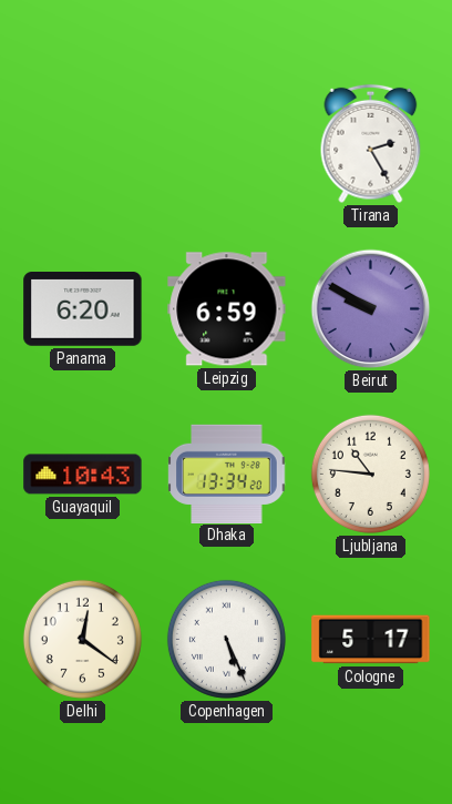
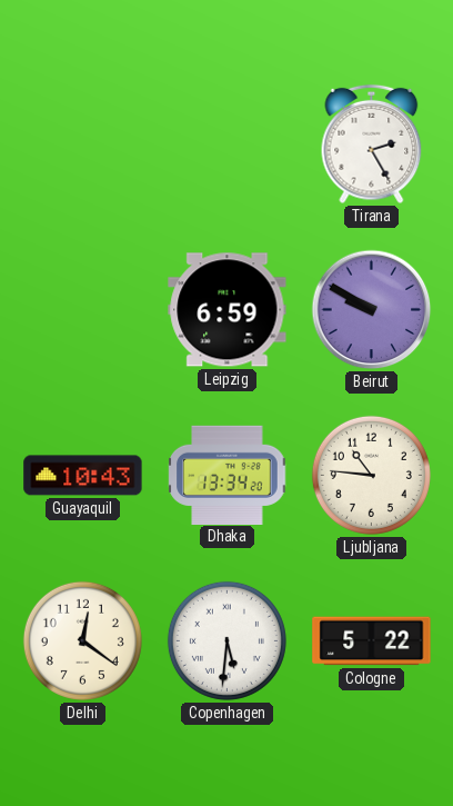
Panama: 6:20 -> none (83, 309)
Copenhagen: 5:26 -> 5:31 (226, 640)
Cologne: 5:17 -> 5:22 (372, 641)
